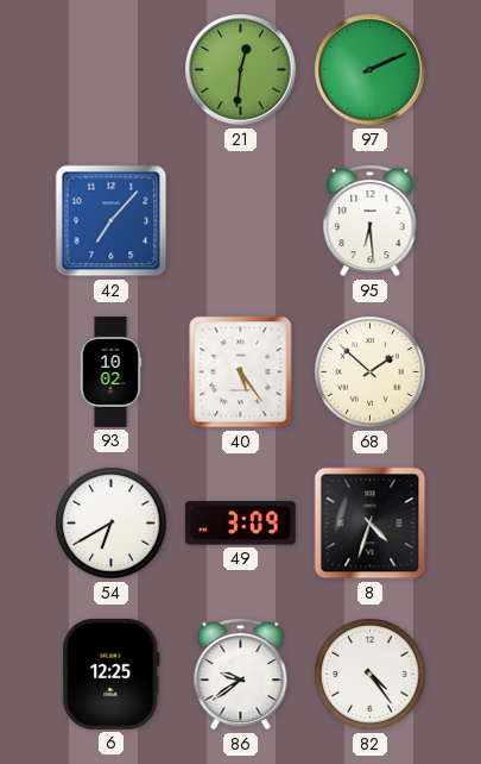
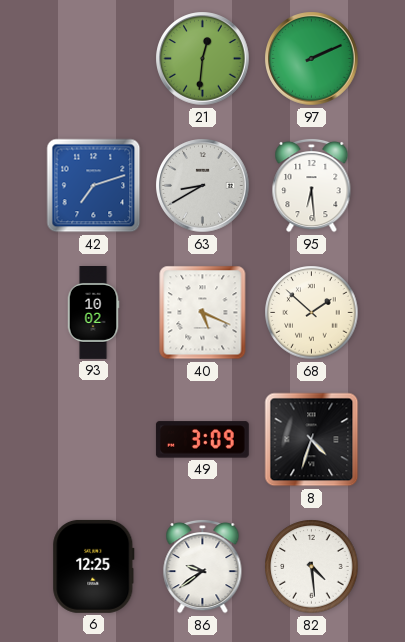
42: 7:07 -> 7:12 (94, 186)
63: none -> 8:40 (203, 186)
40: 5:24 -> 5:19 (203, 313)
54: 6:40 -> none (112, 524)
82: 4:24 -> 4:29 (312, 567)
